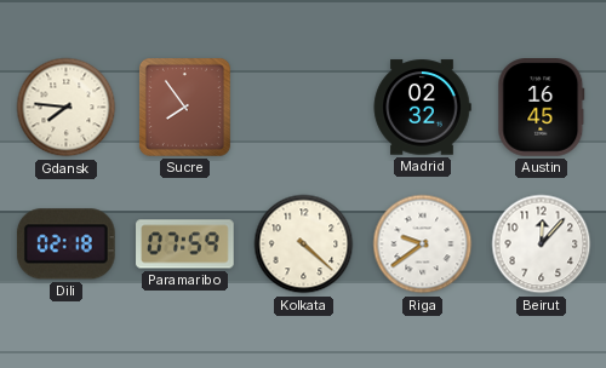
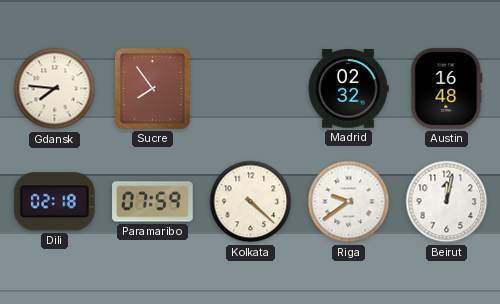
Austin: 16:45 -> 16:48 (447, 89)
Beirut: 12:07 -> 12:02 (447, 202)
